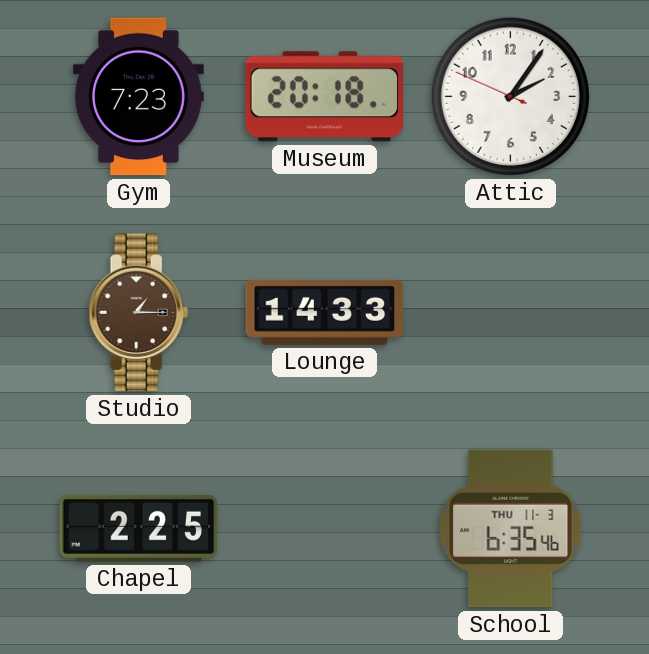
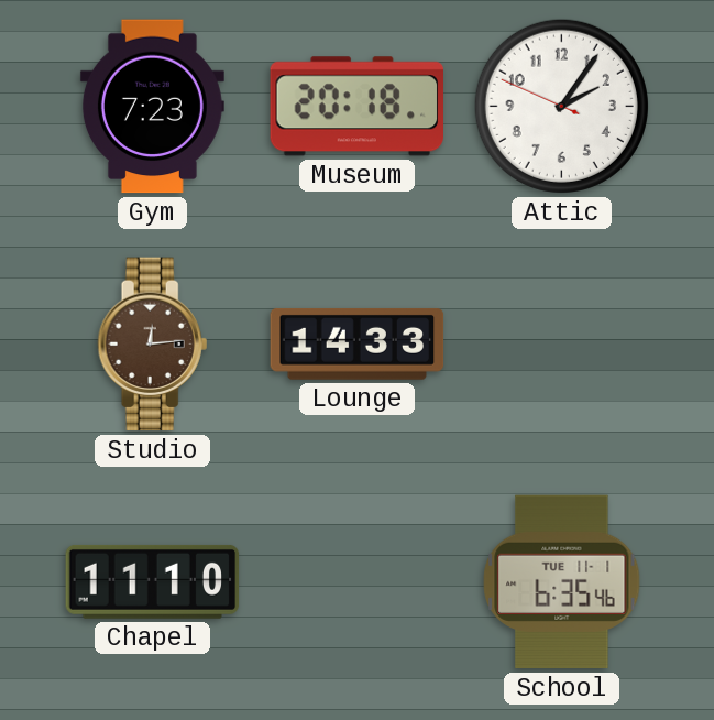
Studio: 1:15 -> 12:14 (153, 345)
Chapel: 2:25 -> 11:10 (153, 581)
School date: THU 11-3 -> TUE 11-1 (562, 582)
